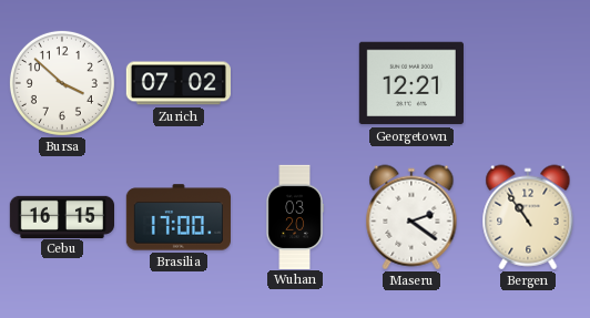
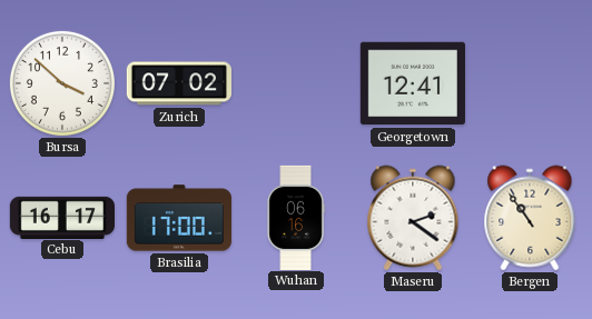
Georgetown: 12:21 -> 12:41 (413, 83)
Cebu: 16:15 -> 16:17 (61, 217)
Wuhan: 03:20 -> 06:16 (296, 217)
